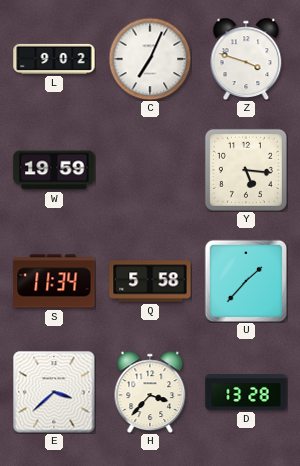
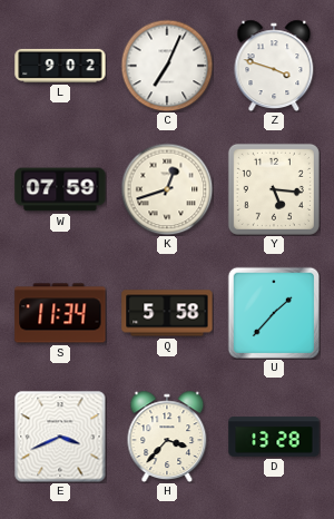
W: 19:59 -> 07:59 (60, 189)
K: none -> 12:42 (167, 189)
E: 3:38 -> 3:41 (60, 437)
